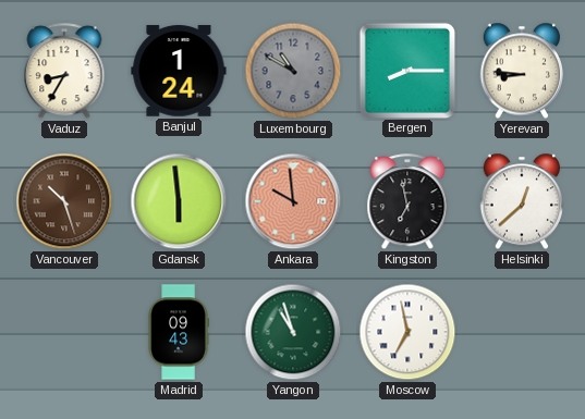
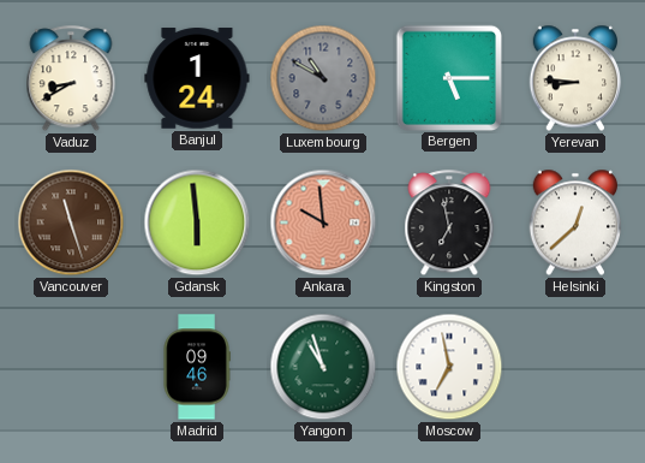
Vaduz: 8:35 -> 8:40 (71, 79)
Bergen: 8:15 -> 5:15 (448, 77)
Vancouver: 10:27 -> 11:27 (71, 222)
Madrid: 09:43 -> 09:46 (197, 367)
